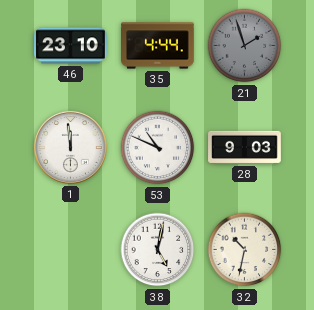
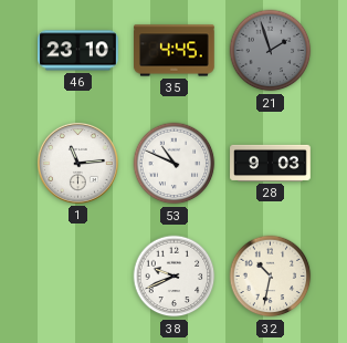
35: 4:44 -> 4:45 (175, 51)
1: 11:59 -> 11:14 (77, 163)
38: 5:02 -> 9:41 (175, 277)
